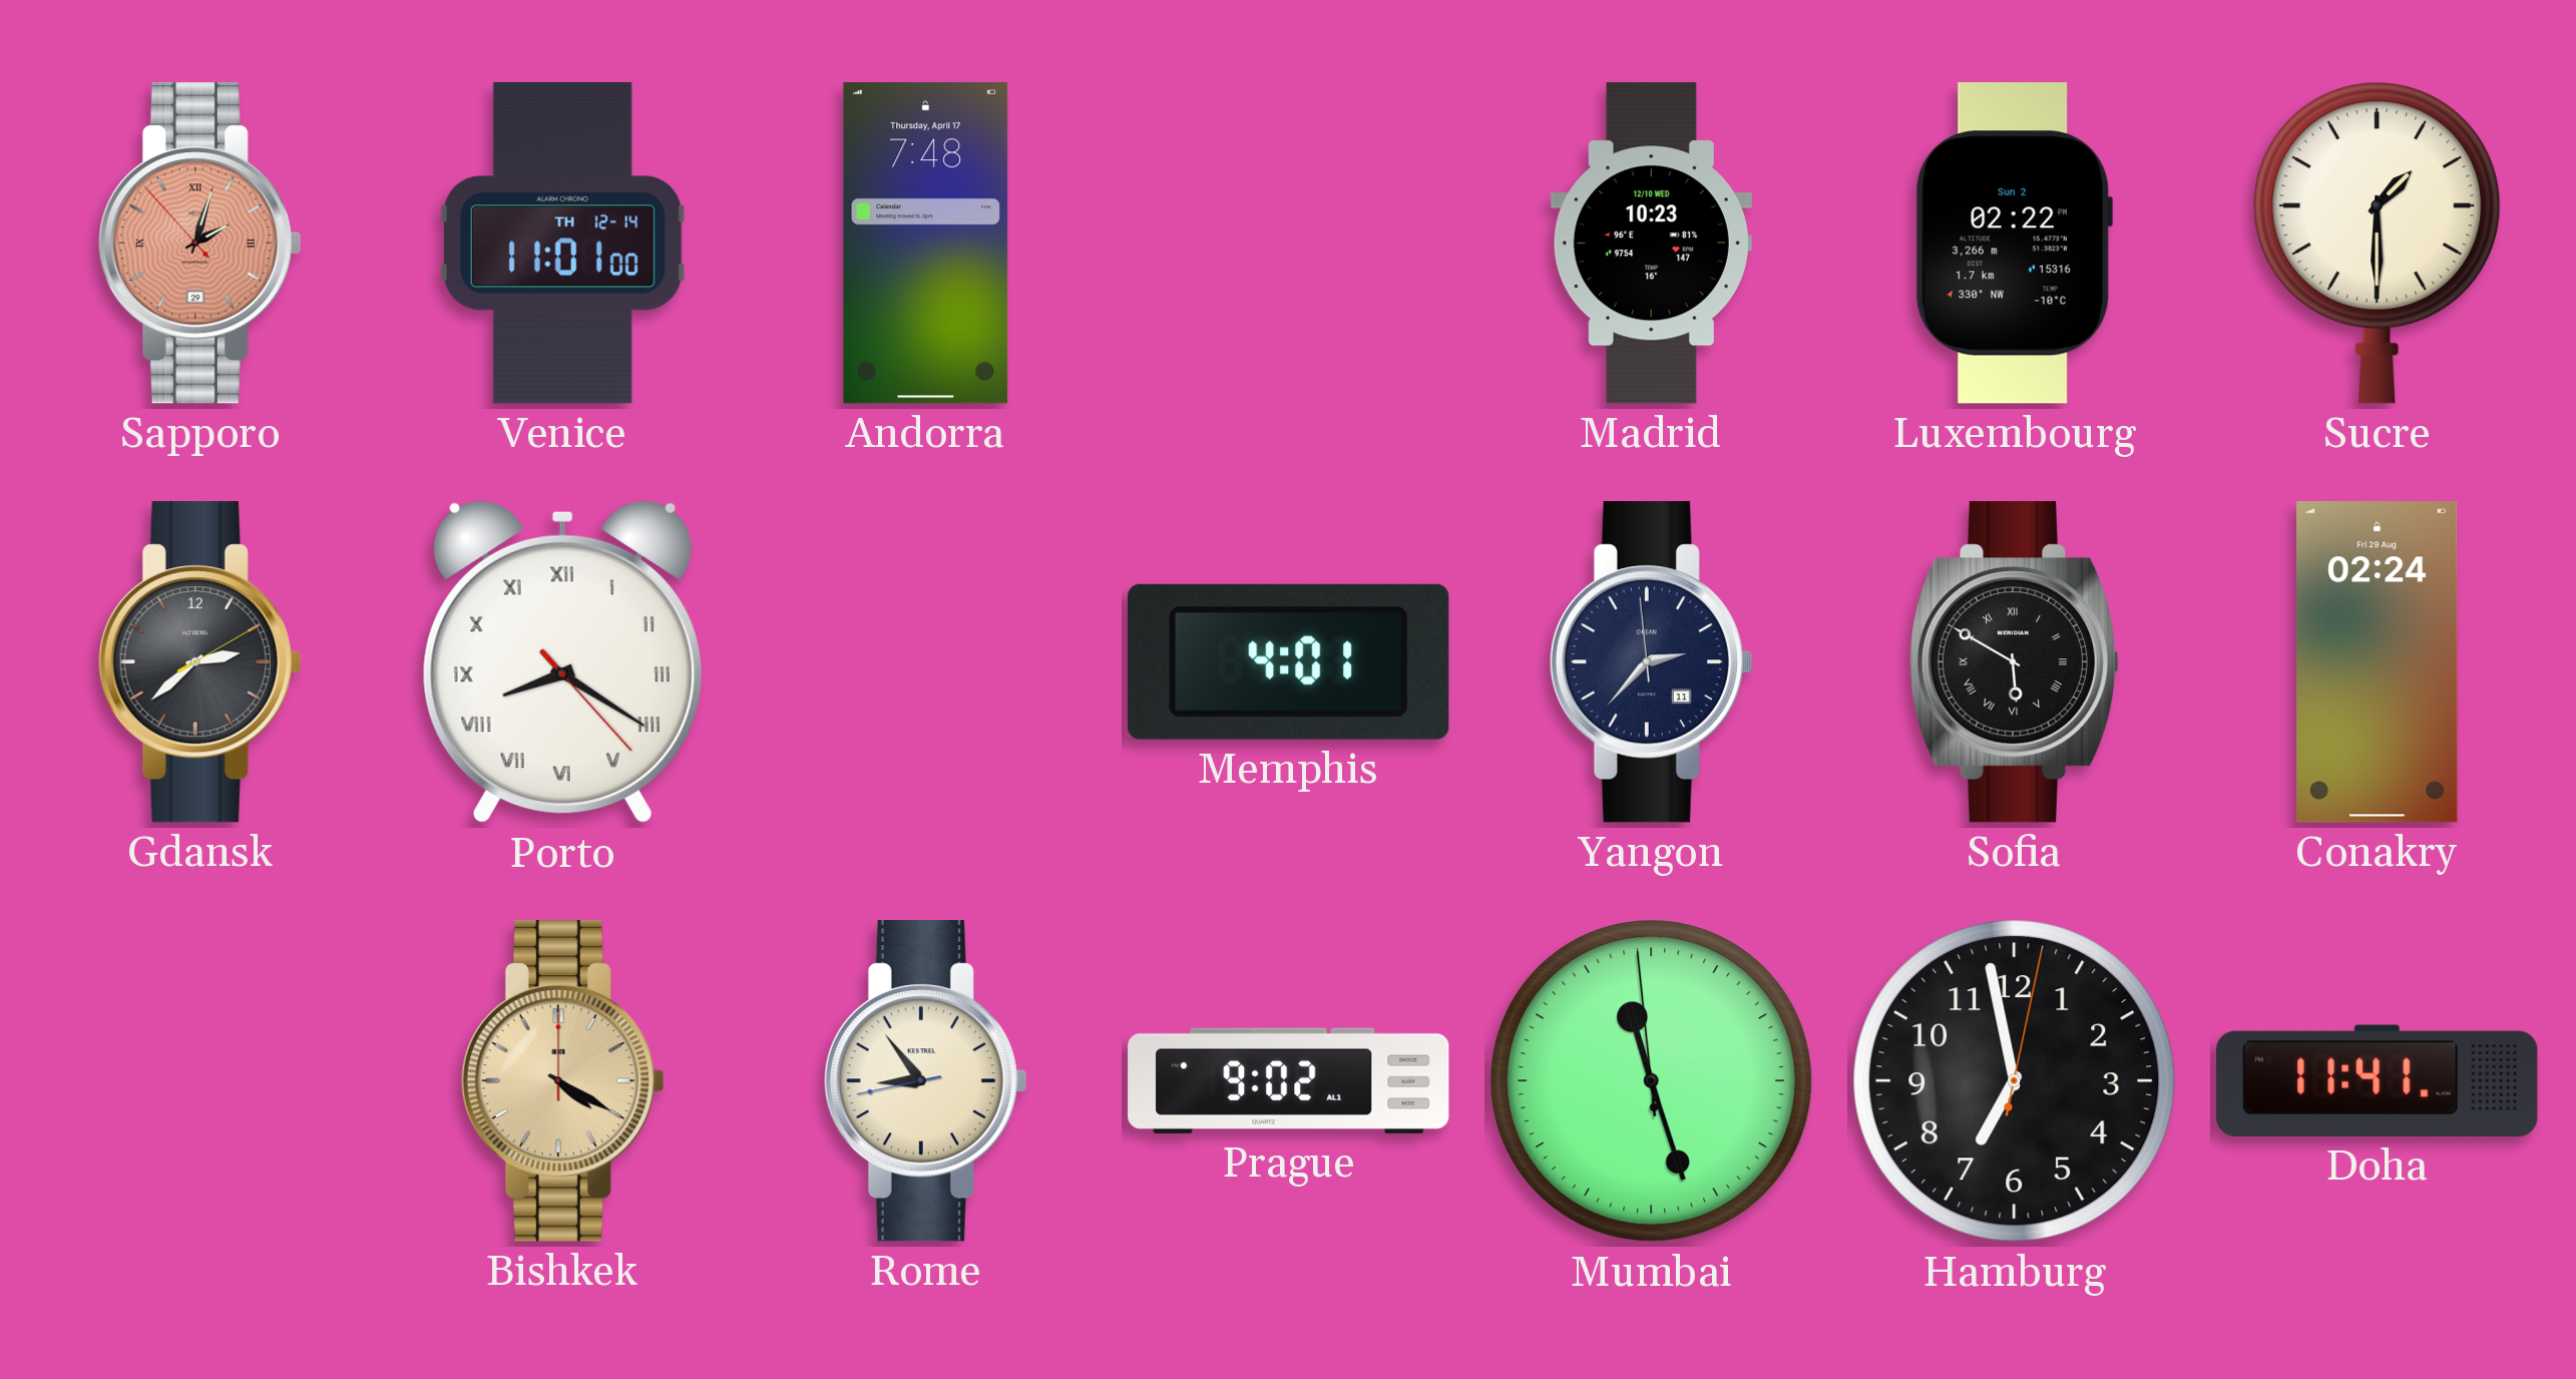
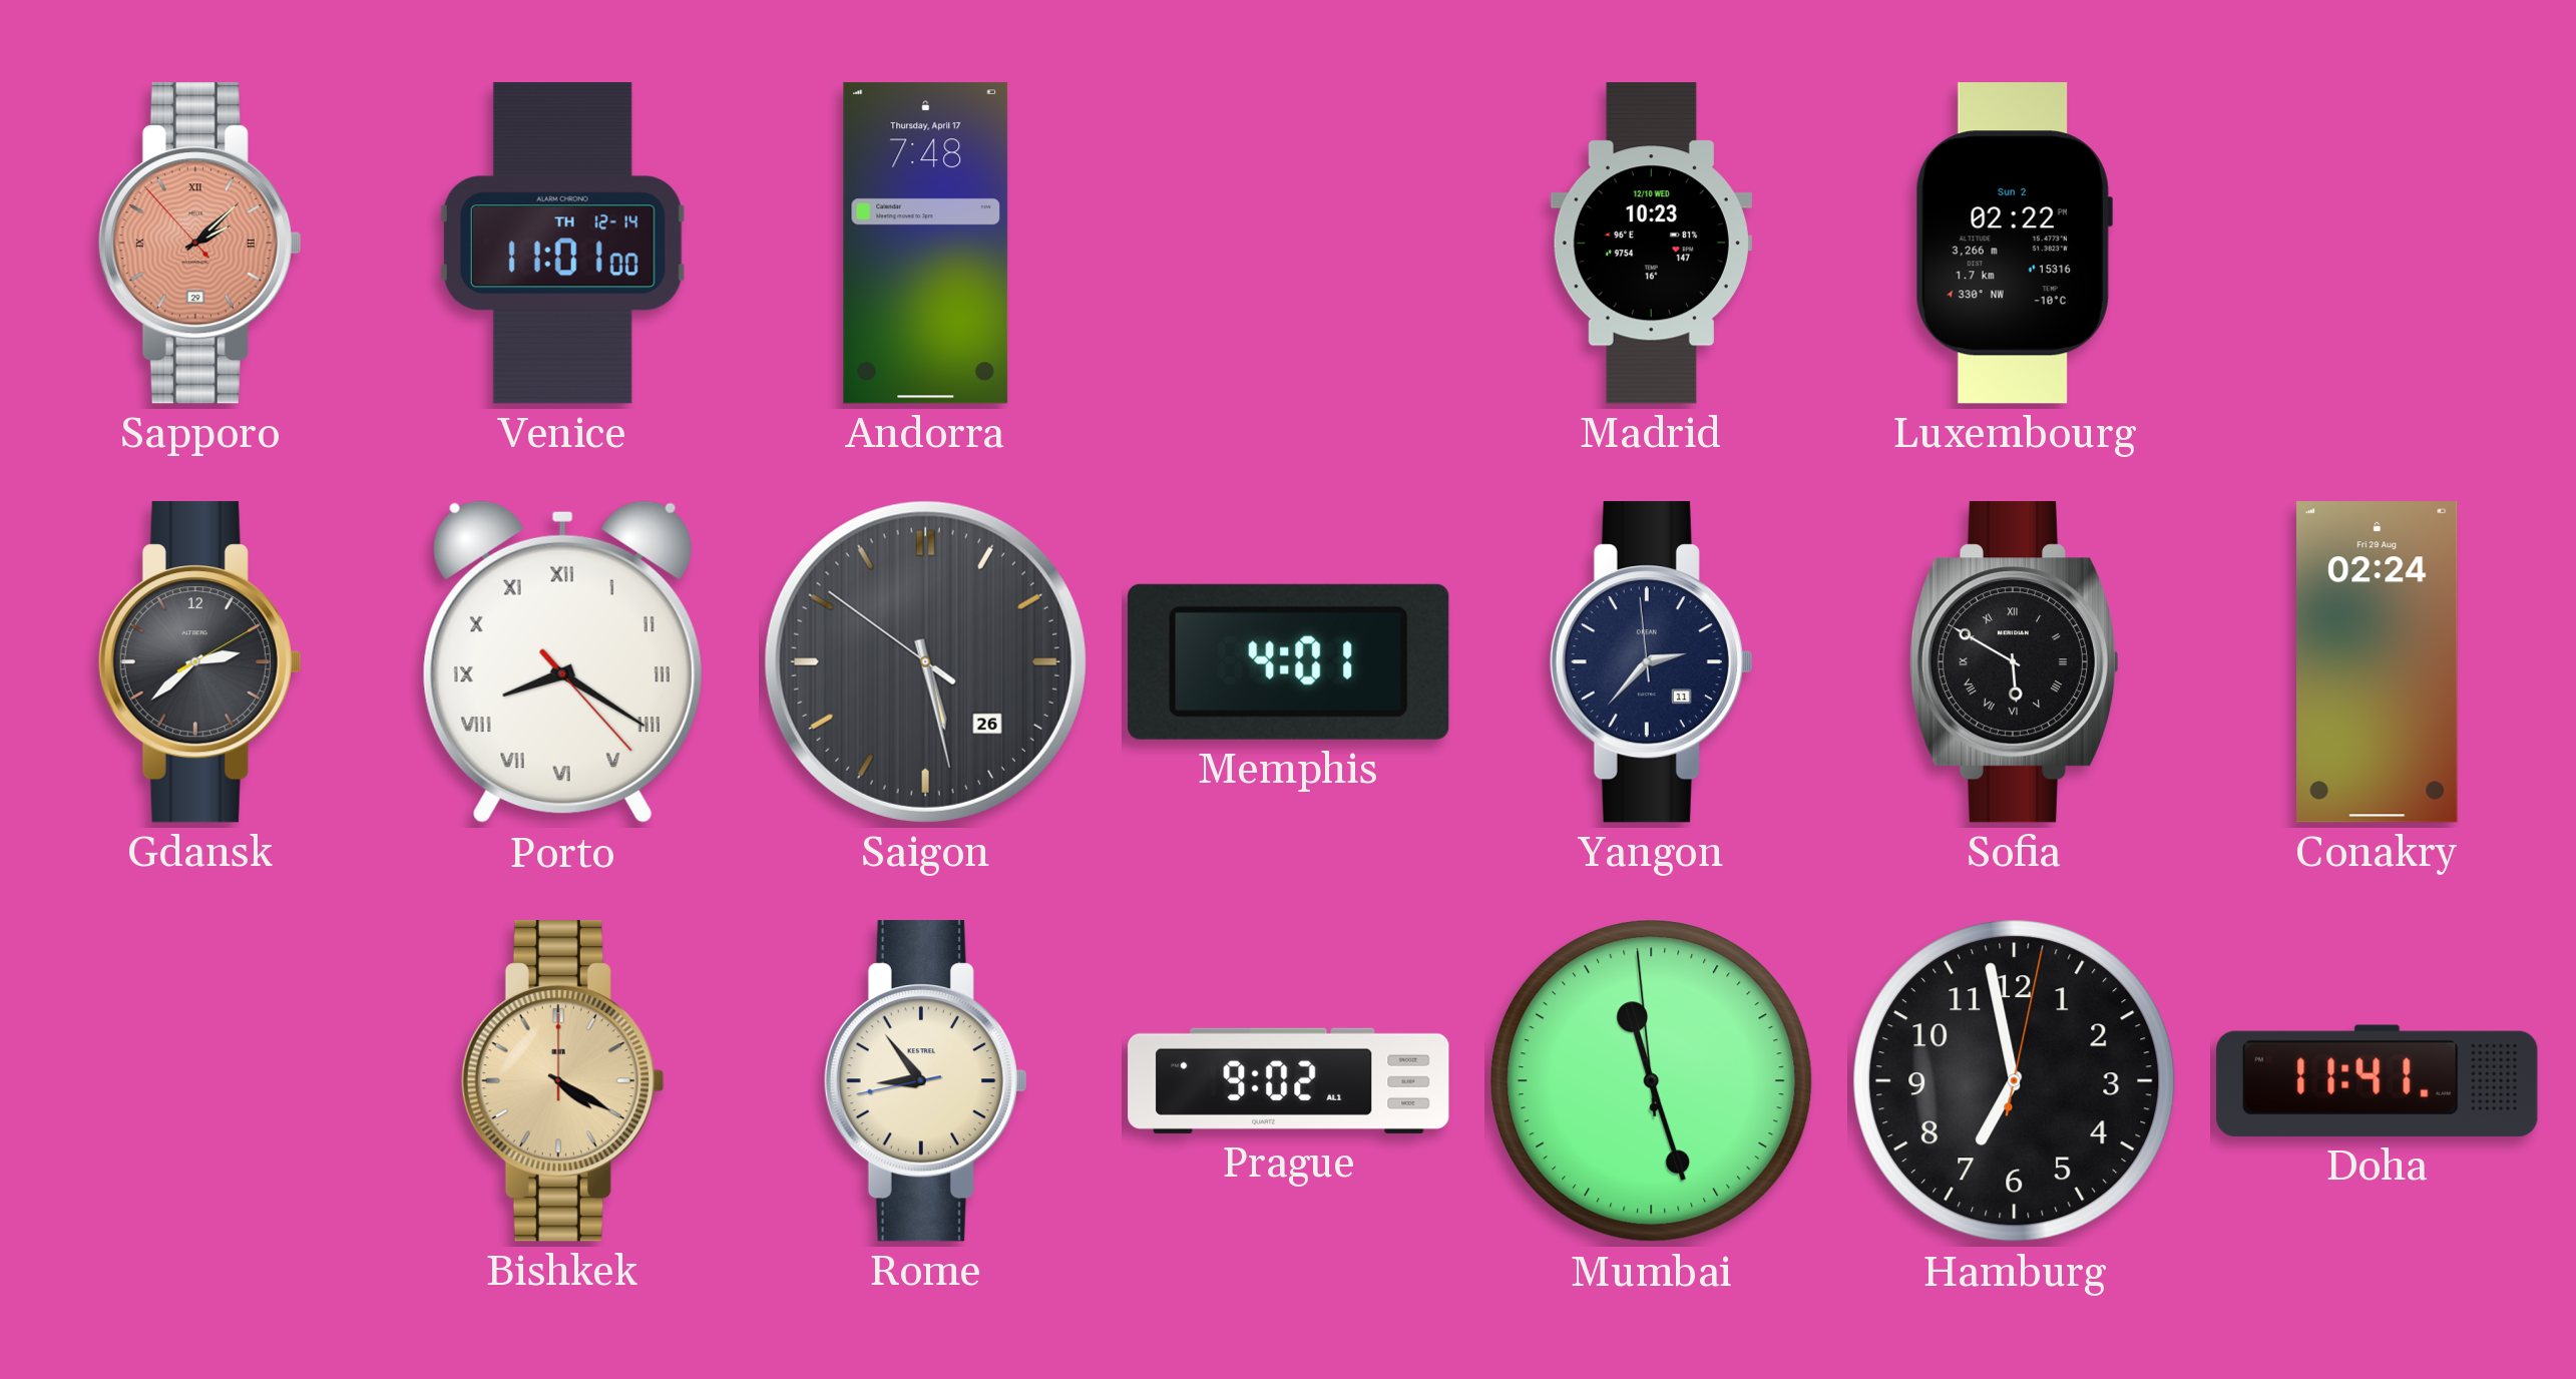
Sapporo: 2:02 -> 2:07 (199, 244)
Sucre: 1:30 -> none (2378, 243)
Saigon: none -> 5:27 (925, 661)
